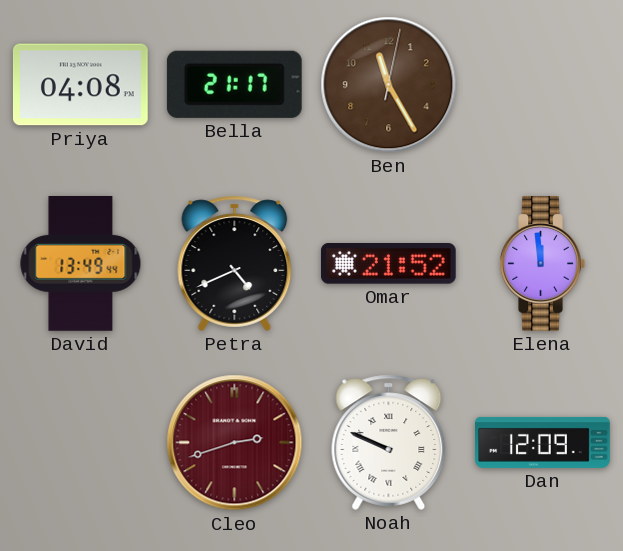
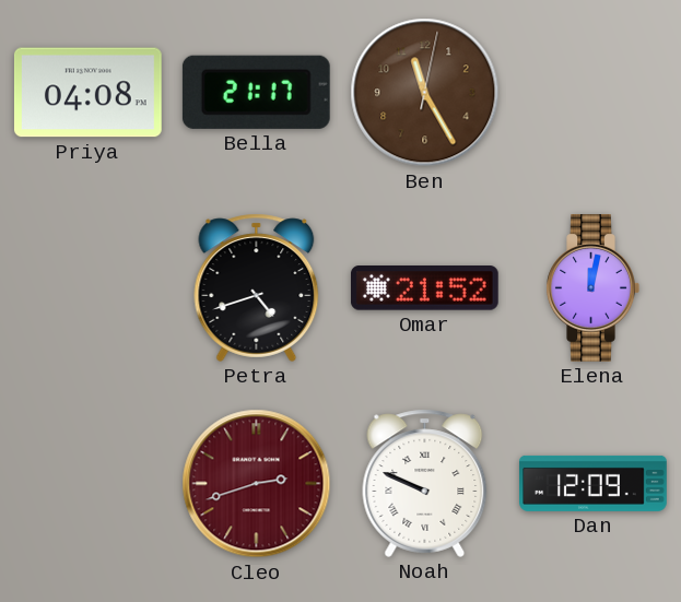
David: 13:49 -> none (81, 264)
Petra: 4:41 -> 4:42 (257, 287)
Elena: 11:59 -> 12:02 (592, 288)
